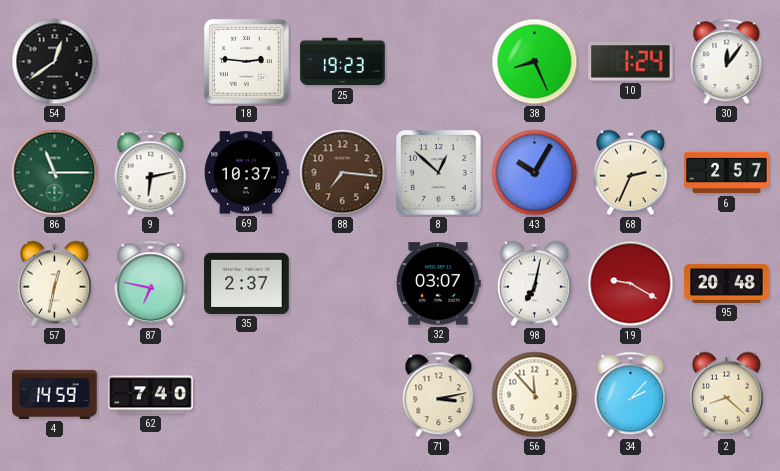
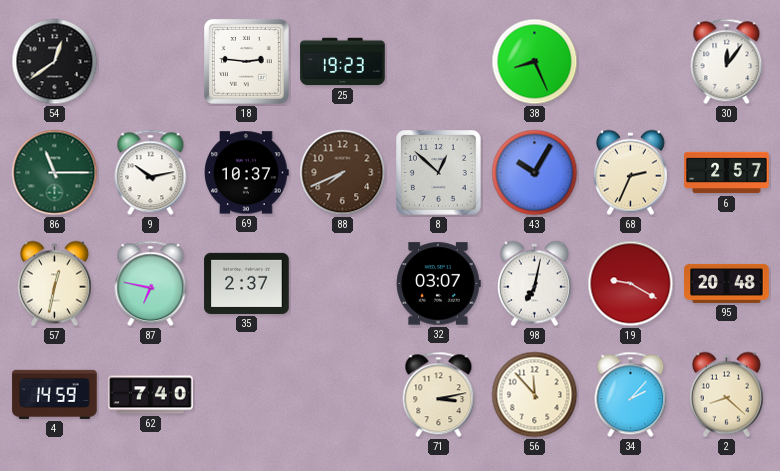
10: 1:24 -> none (631, 62)
9: 6:13 -> 10:13 (151, 173)
88: 7:16 -> 7:41 (343, 173)
